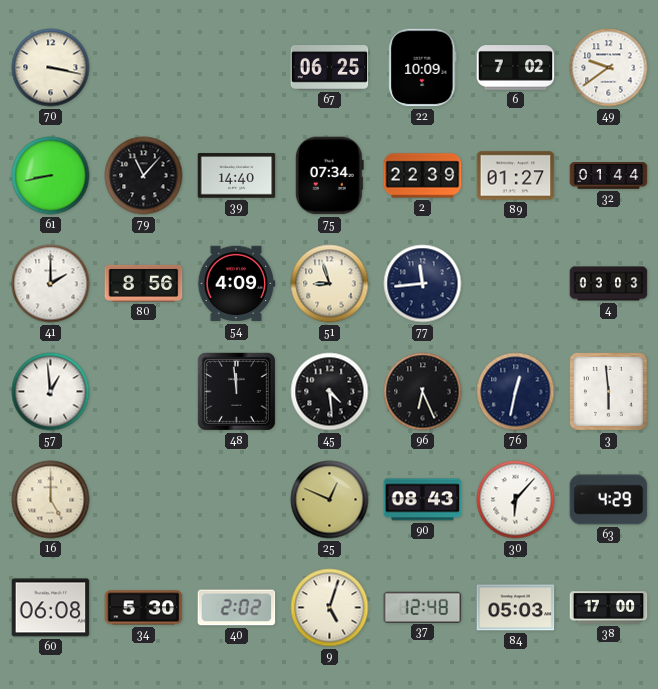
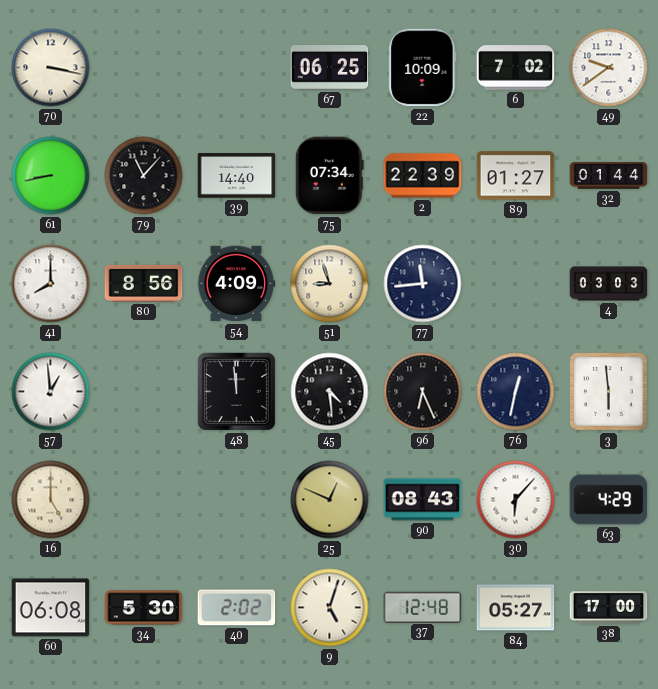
41: 2:00 -> 8:00 (51, 284)
84: 05:03 -> 05:27 (516, 608)
